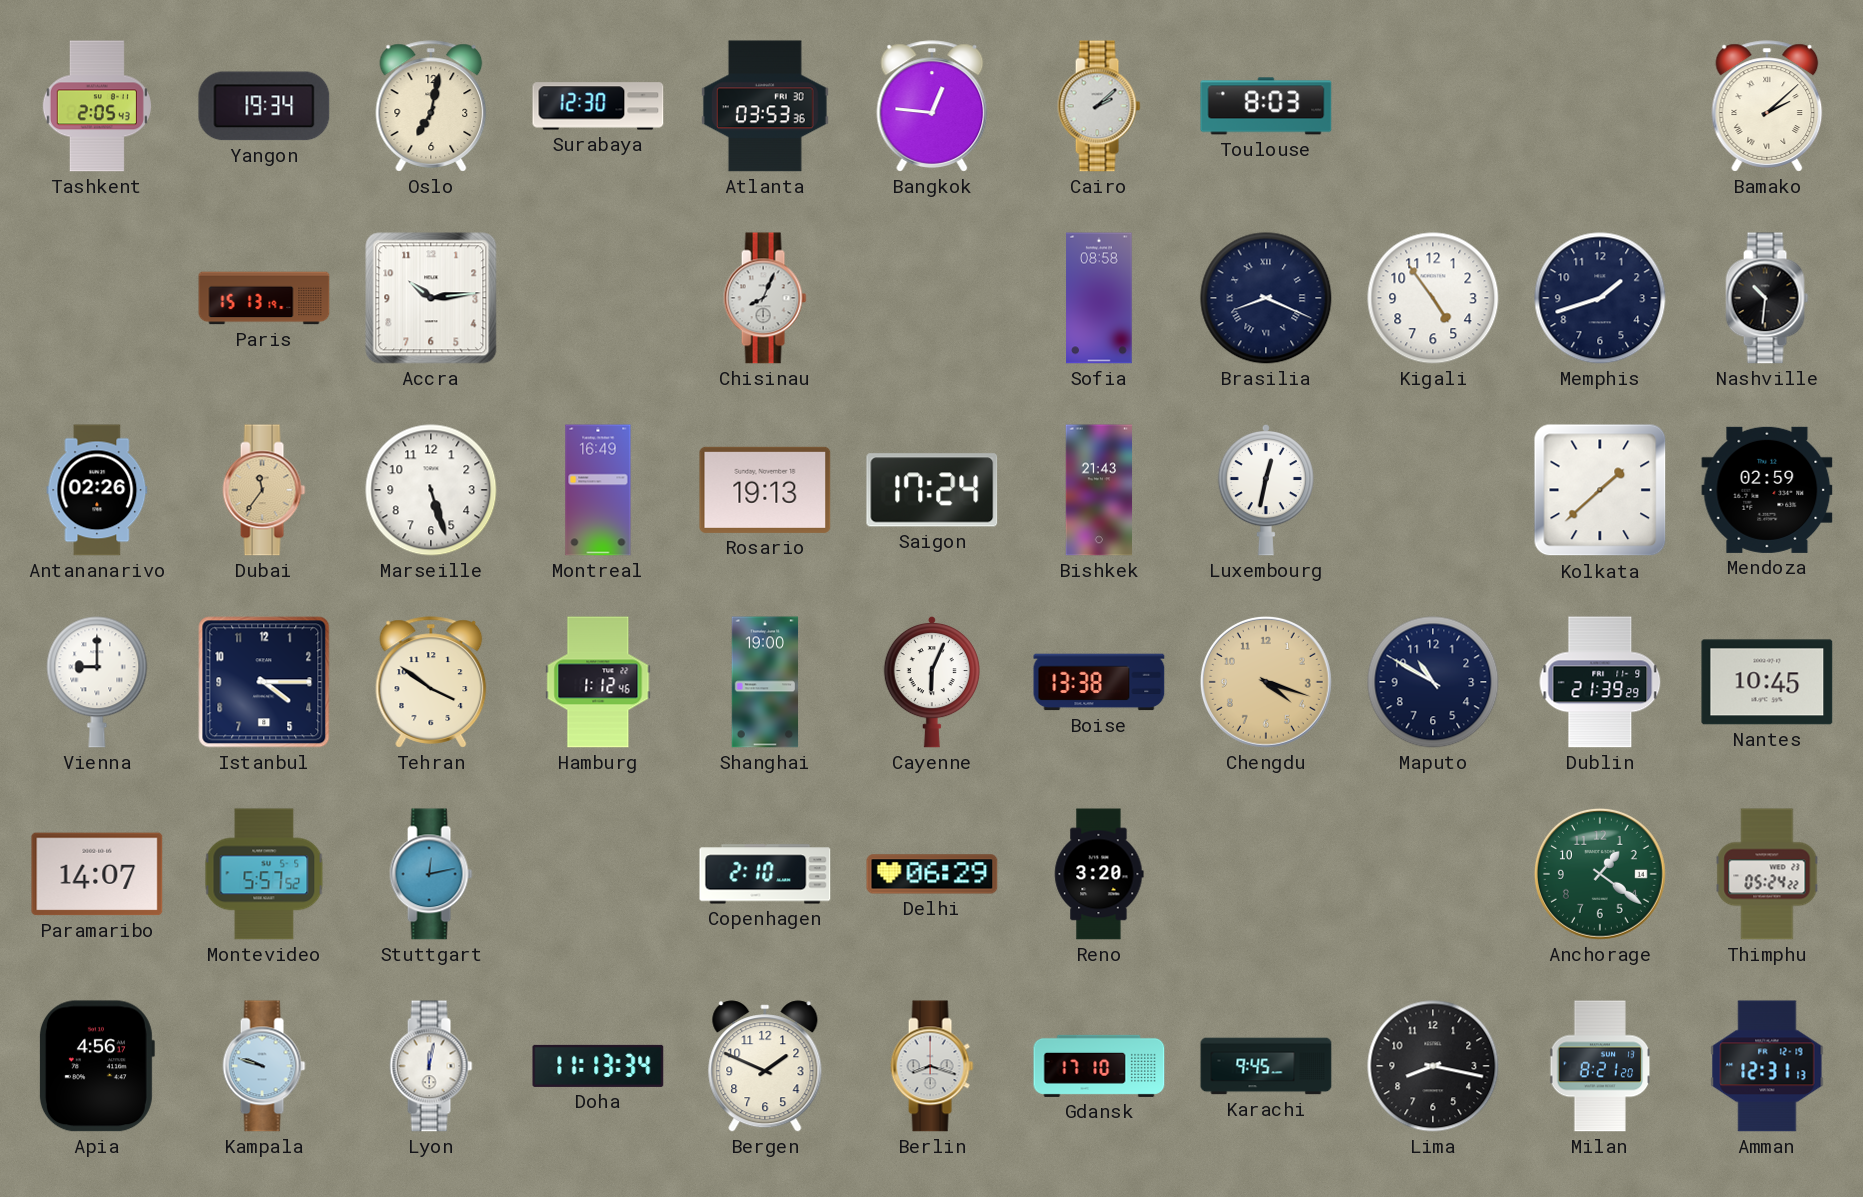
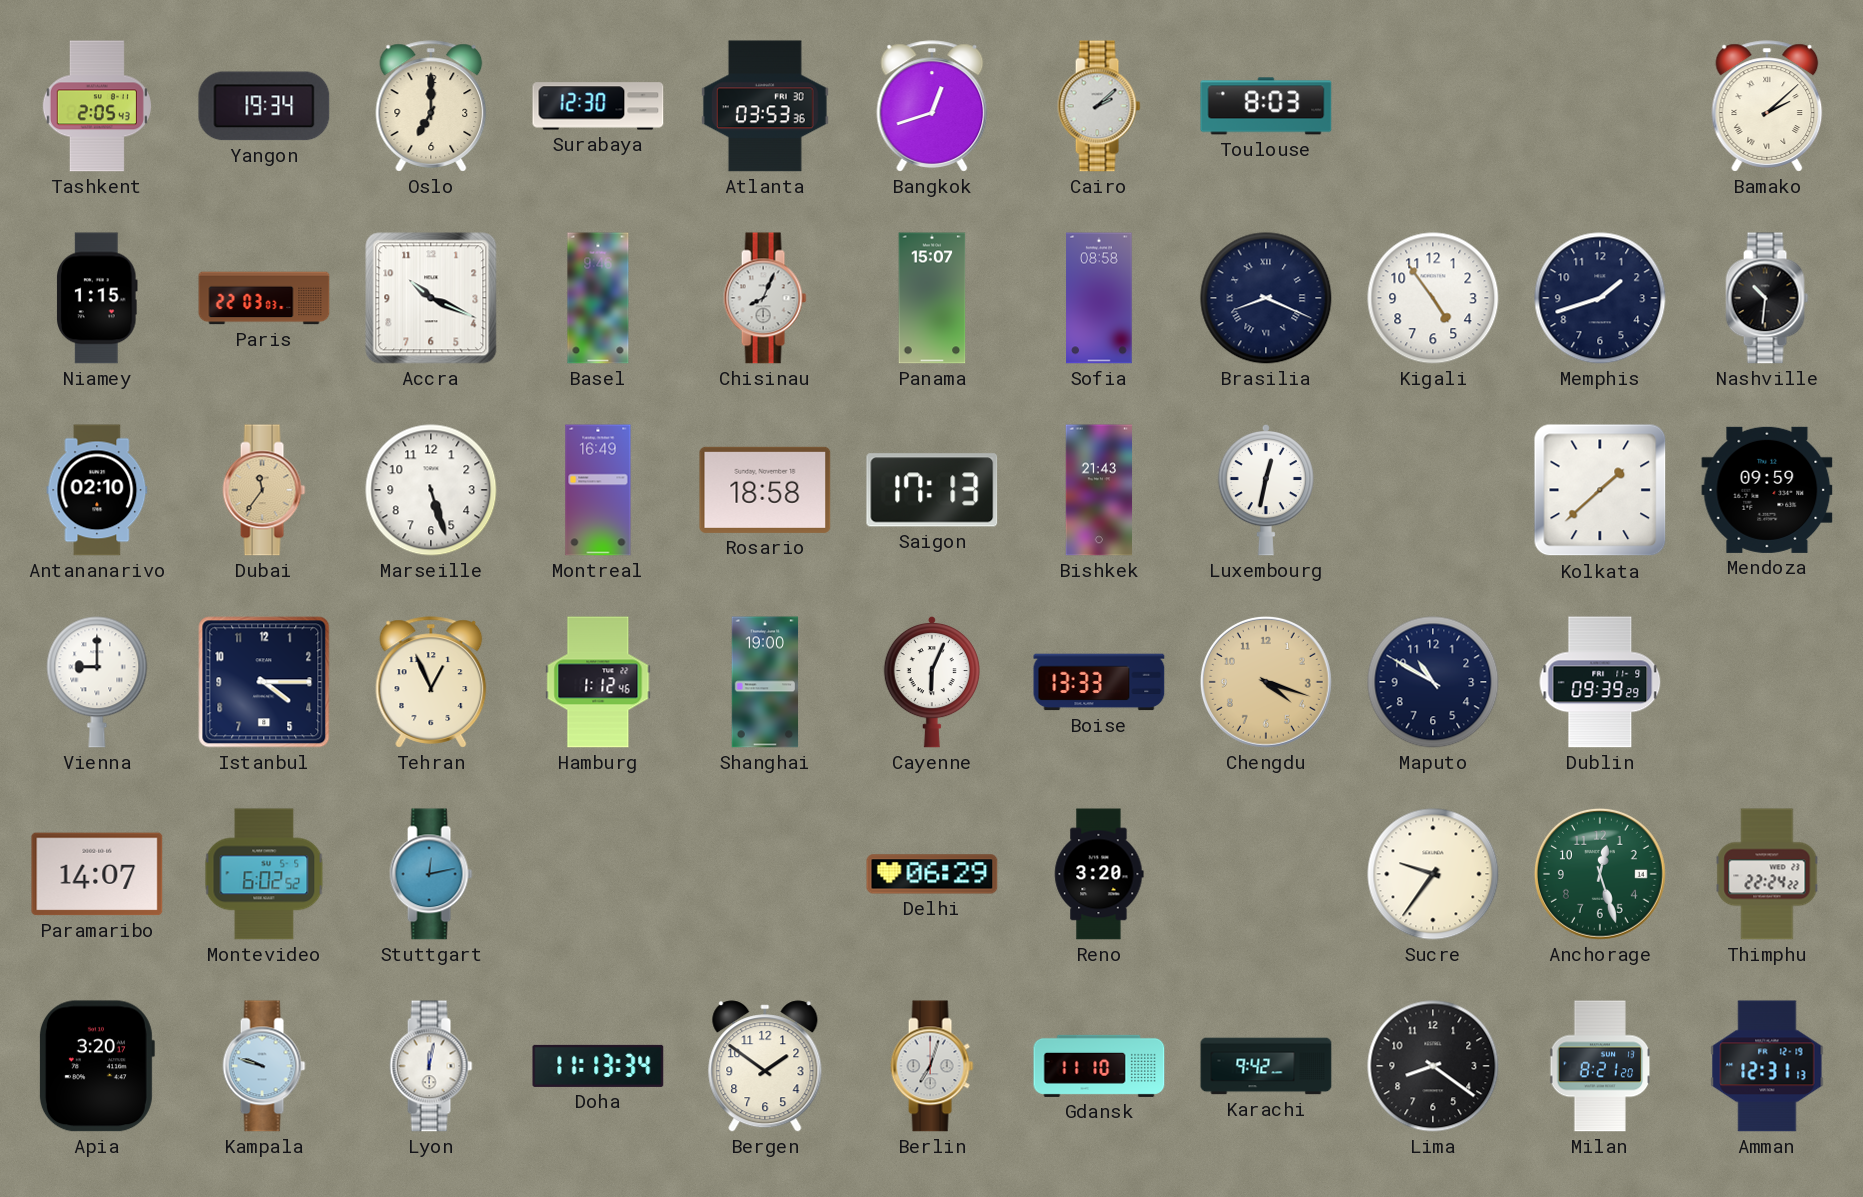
Oslo: 7:02 -> 7:00 (431, 106)
Bangkok: 12:46 -> 12:42 (932, 106)
Niamey: none -> 1:15 (98, 298)
Paris: 15:13 -> 22:03 (264, 298)
Accra: 10:14 -> 10:19 (431, 298)
Basel: none -> 9:46 (598, 298)
Panama: none -> 15:07 (932, 298)
Antananarivo: 02:26 -> 02:10 (97, 490)
Rosario: 19:13 -> 18:58 (765, 490)
Saigon: 17:24 -> 17:13 (932, 490)
Mendoza: 02:59 -> 09:59 (1767, 490)
Tehran: 3:51 -> 12:56 (431, 682)
Boise: 13:38 -> 13:33 (1099, 682)
Dublin: 21:39 -> 09:39 (1600, 682)
Nantes: 10:45 -> none (1767, 682)
Montevideo: 5:57 -> 6:02 (264, 874)
Copenhagen: 2:10 -> none (765, 874)
Sucre: none -> 9:36 (1433, 874)
Anchorage: 1:21 -> 12:27 (1600, 874)
Thimphu: 05:24 -> 22:24 (1767, 874)
Apia: 4:56 -> 3:20 (96, 1066)
Bergen: 1:49 -> 1:51 (765, 1066)
Berlin: 8:18 -> 7:03 (932, 1066)
Gdansk: 17:10 -> 11:10 (1099, 1066)
Karachi: 9:45 -> 9:42 (1266, 1066)
Lima: 8:17 -> 8:21 (1433, 1066)
